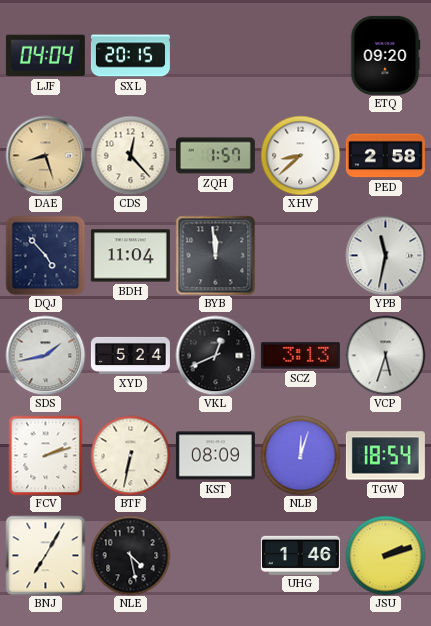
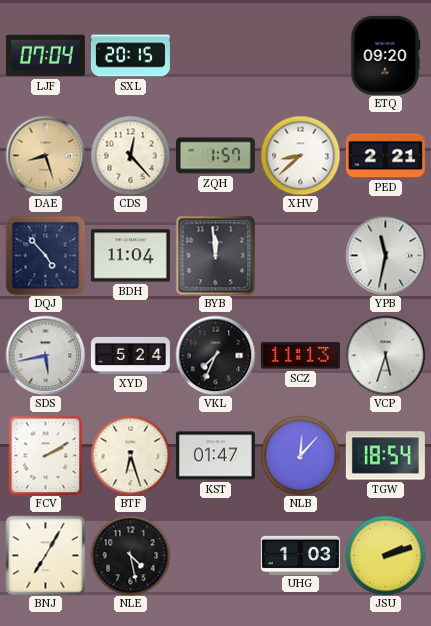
LJF: 04:04 -> 07:04 (45, 56)
PED: 2:58 -> 2:21 (385, 156)
SDS: 1:43 -> 5:43 (45, 355)
VKL: 12:41 -> 7:34 (215, 355)
SCZ: 3:13 -> 11:13 (300, 356)
FCV: 2:12 -> 2:10 (46, 455)
BTF: 6:32 -> 6:27 (130, 455)
KST: 08:09 -> 01:47 (215, 456)
NLB: 12:03 -> 12:07 (300, 455)
UHG: 1:46 -> 1:03 (300, 555)
